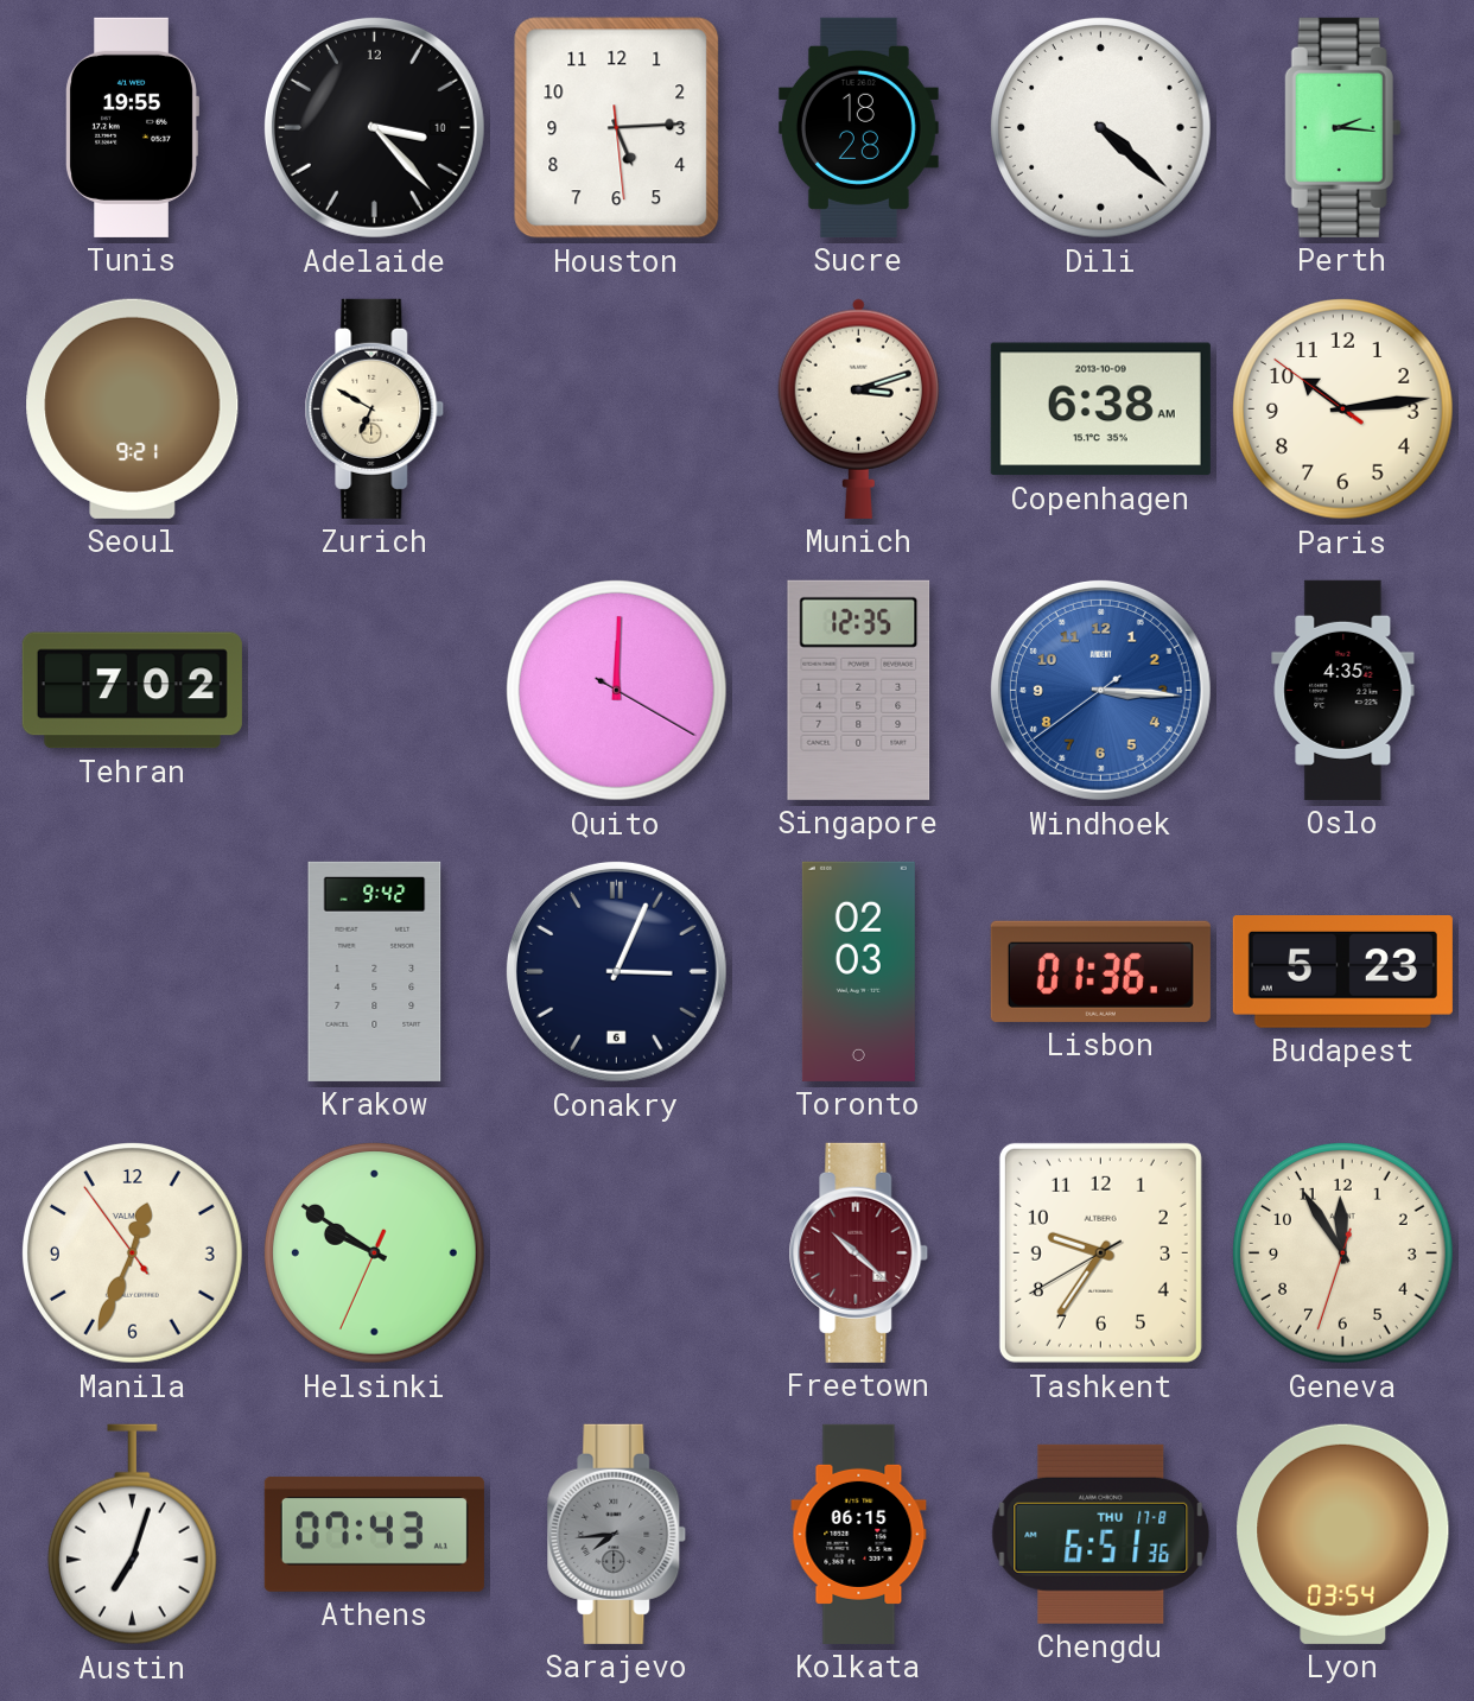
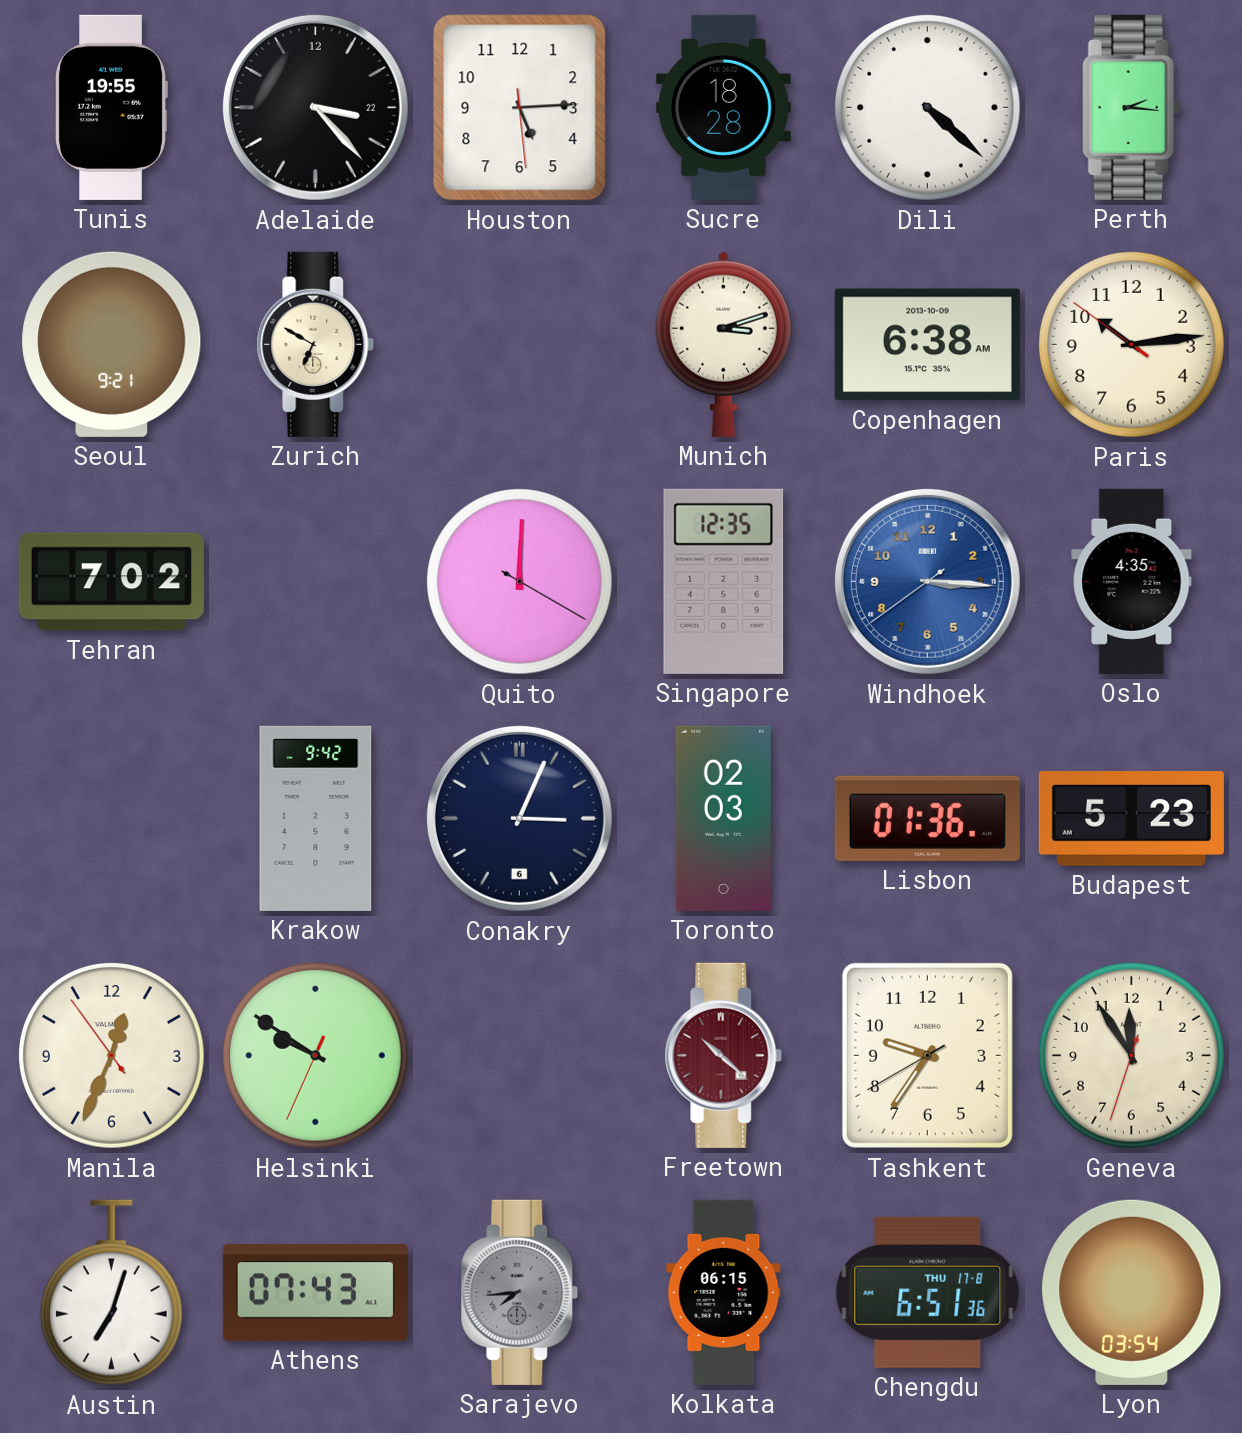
Adelaide date: 10 -> 22 (315, 107)
